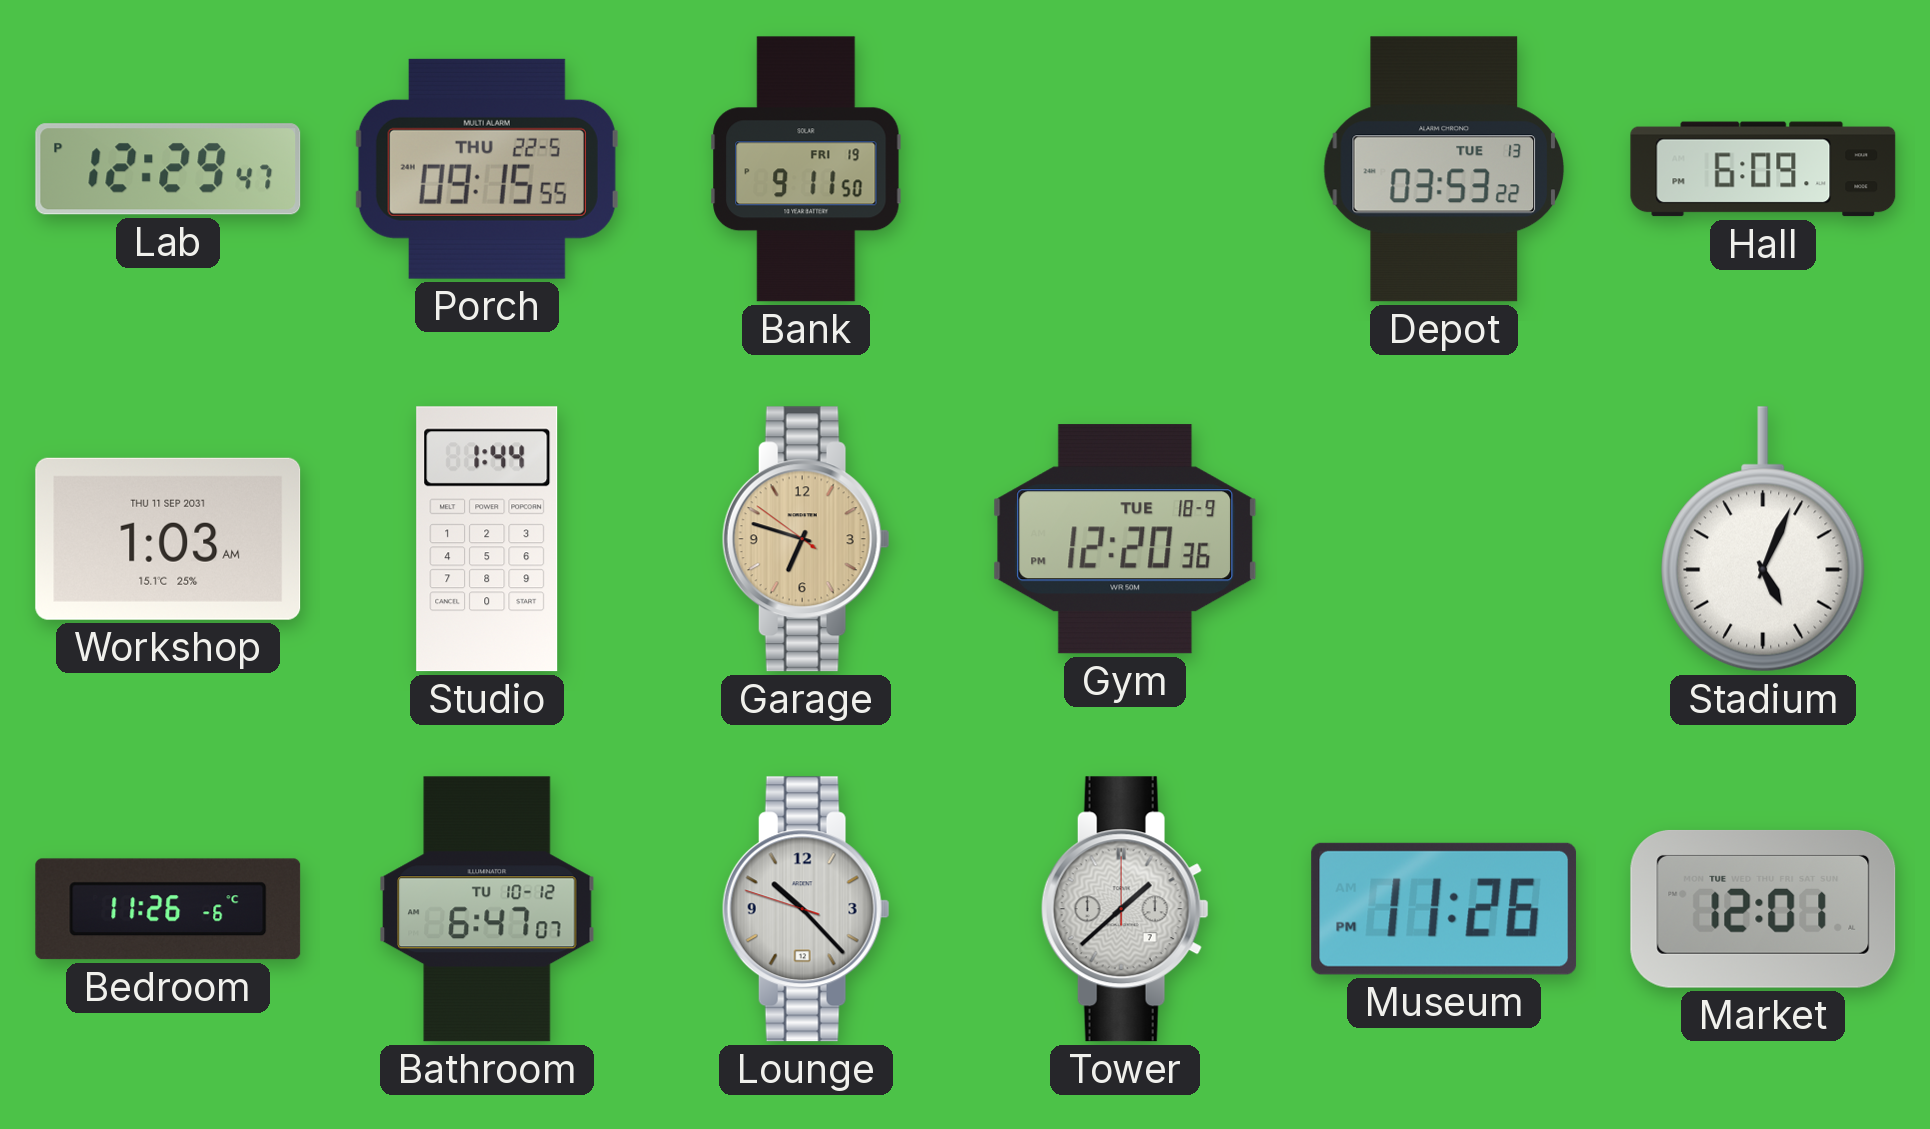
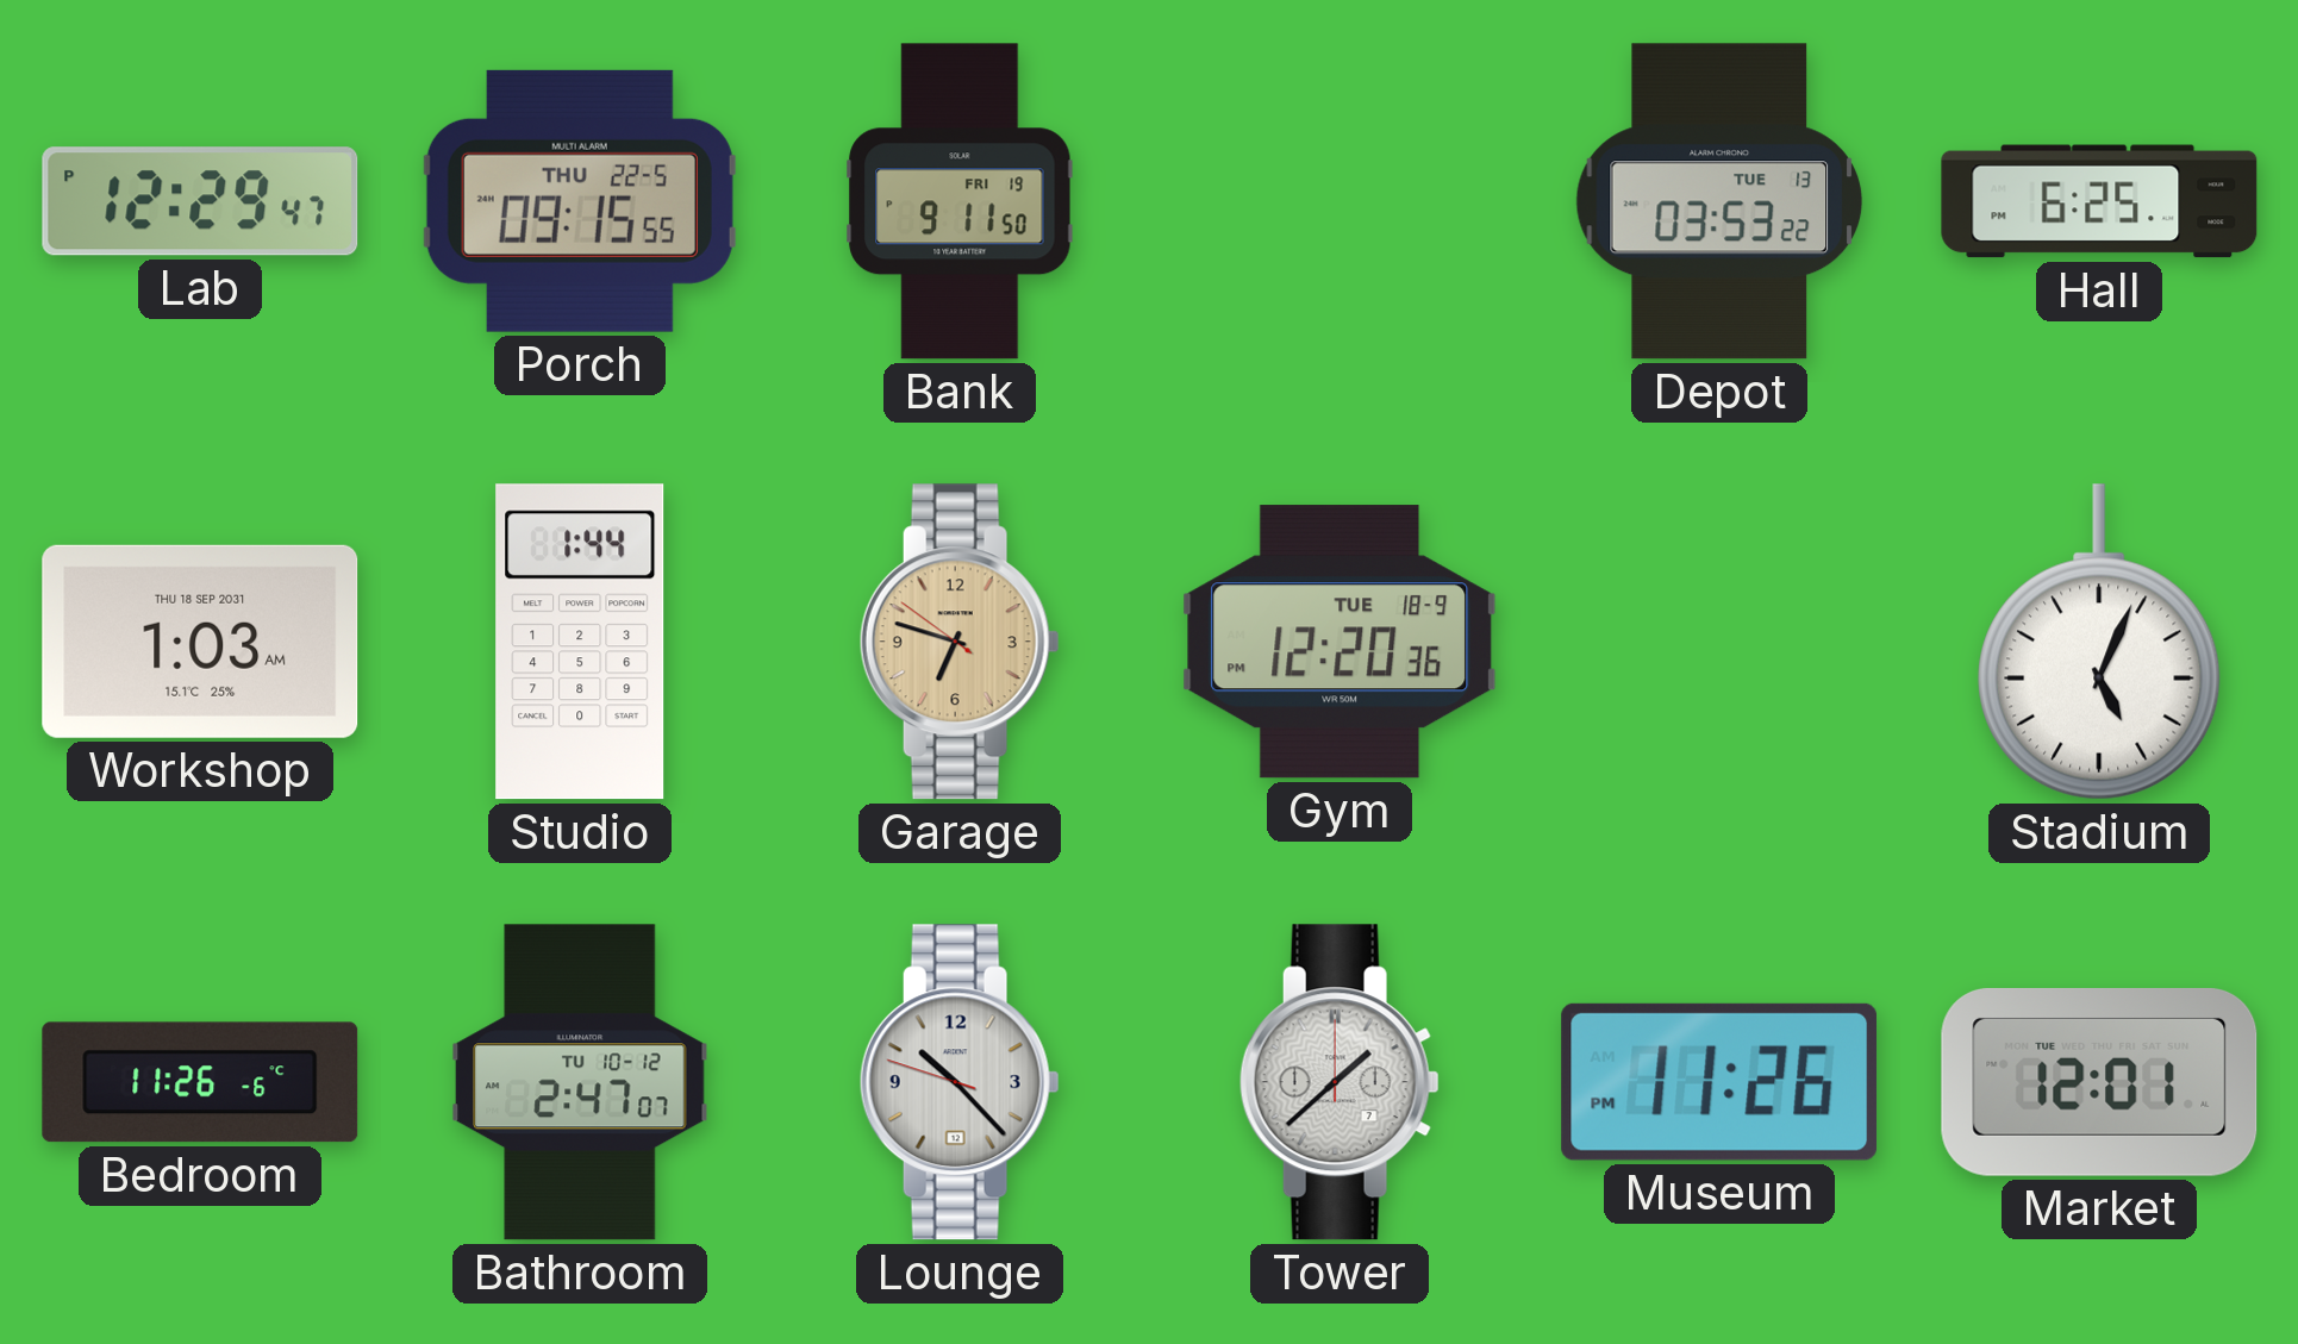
Hall: 6:09 -> 6:25 (2099, 201)
Workshop date: THU 11 SEP 2031 -> THU 18 SEP 2031 (200, 642)
Bathroom: 6:47 -> 2:47 (580, 1082)
